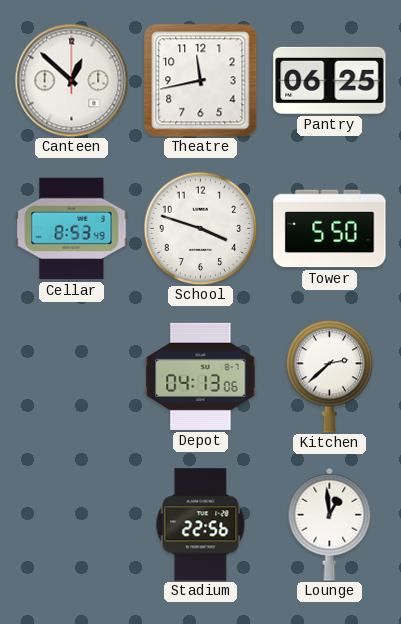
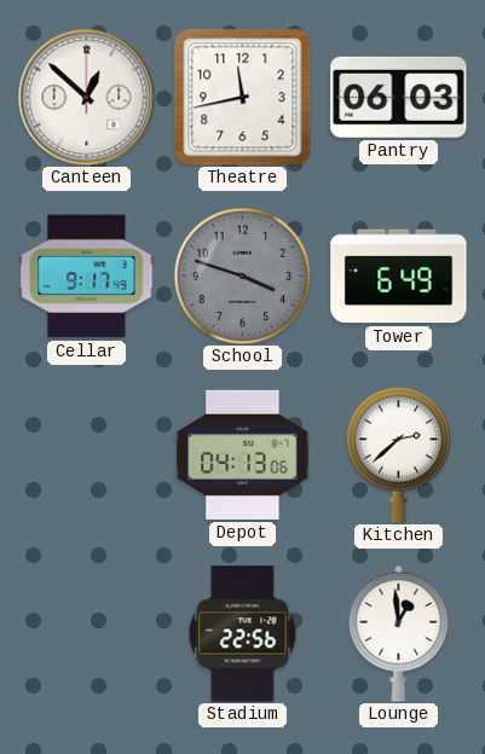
Pantry: 06:25 -> 06:03 (399, 97)
Cellar: 8:53 -> 9:17 (87, 277)
School dial: white -> grey (242, 275)
Tower: 5:50 -> 6:49 (399, 277)
